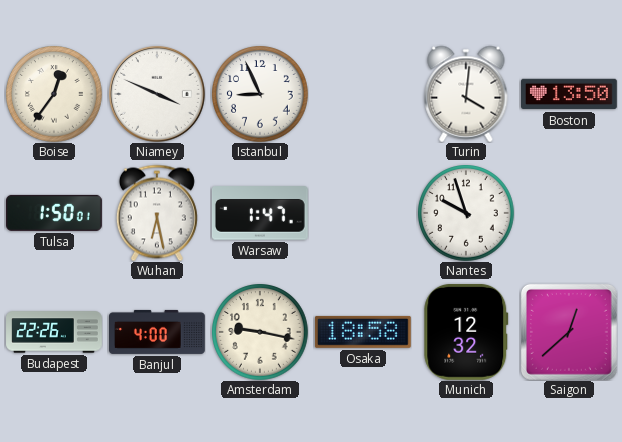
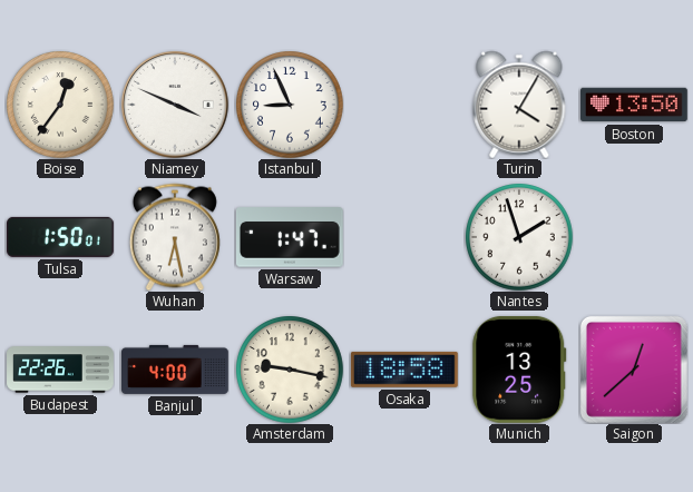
Turin: 4:01 -> 4:05 (519, 105)
Nantes: 9:57 -> 1:57 (519, 237)
Munich: 12:32 -> 13:25 (519, 370)
